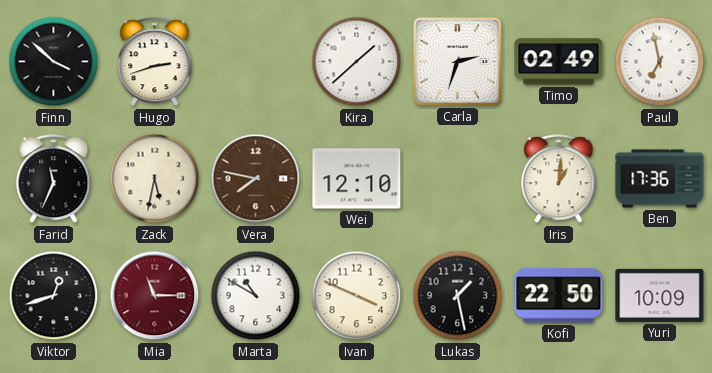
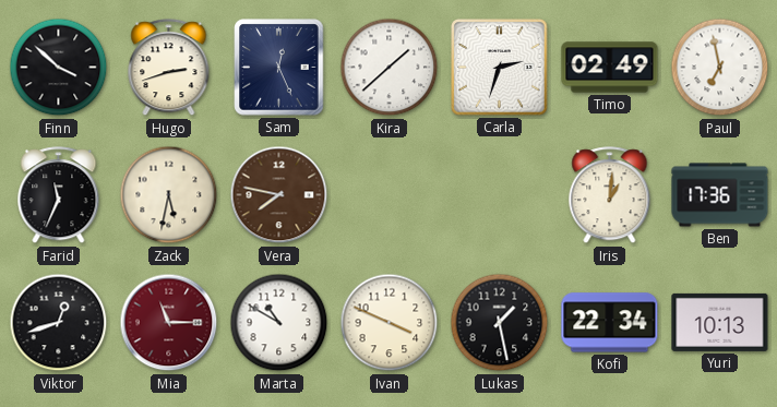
Sam: none -> 12:26 (279, 68)
Wei: 12:10 -> none (357, 179)
Kofi: 22:50 -> 22:34 (610, 323)
Yuri: 10:09 -> 10:13 (720, 322)
